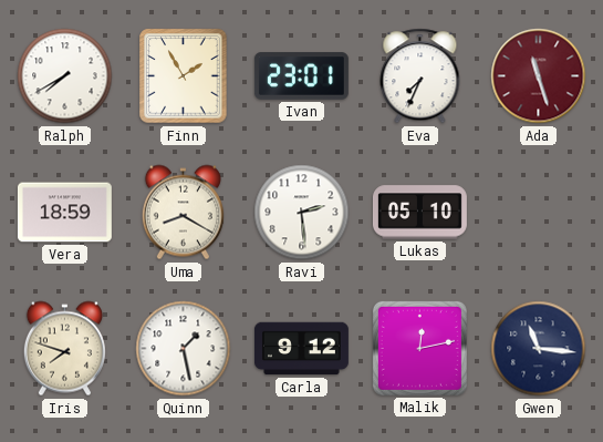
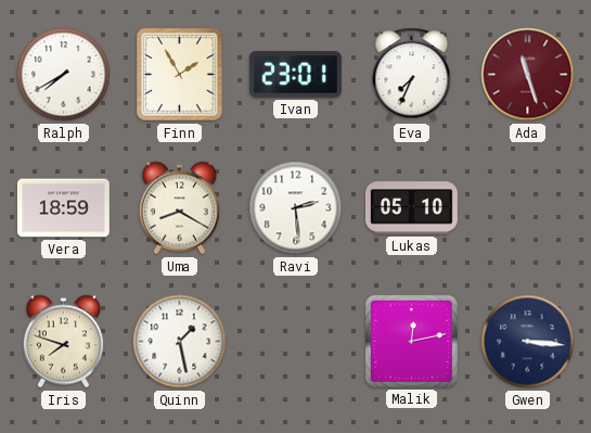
Carla: 9:12 -> none (301, 349)
Gwen: 11:16 -> 3:16 (528, 342)
